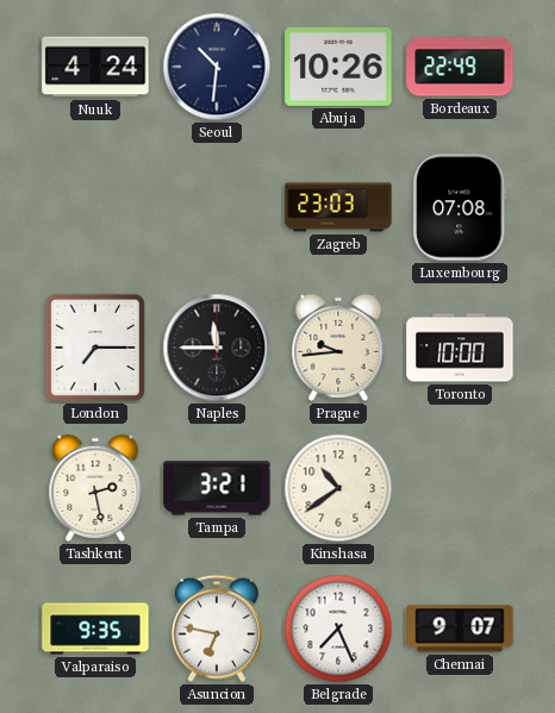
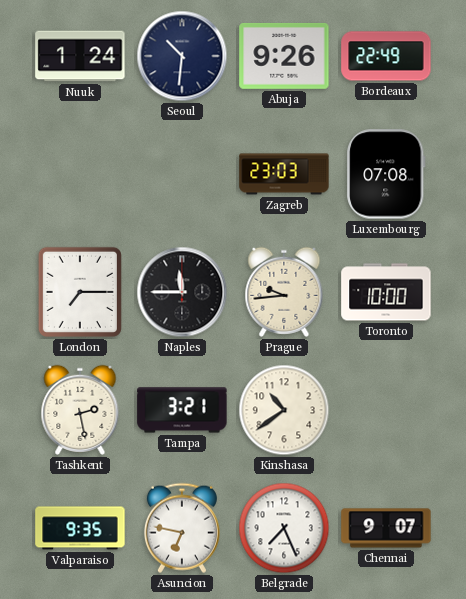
Nuuk: 4:24 -> 1:24 (80, 56)
Abuja: 10:26 -> 9:26 (284, 56)
